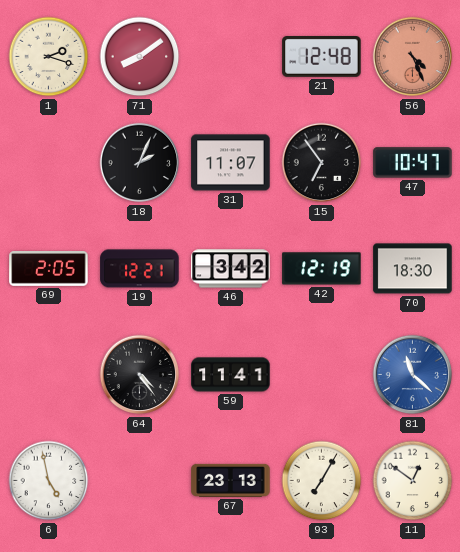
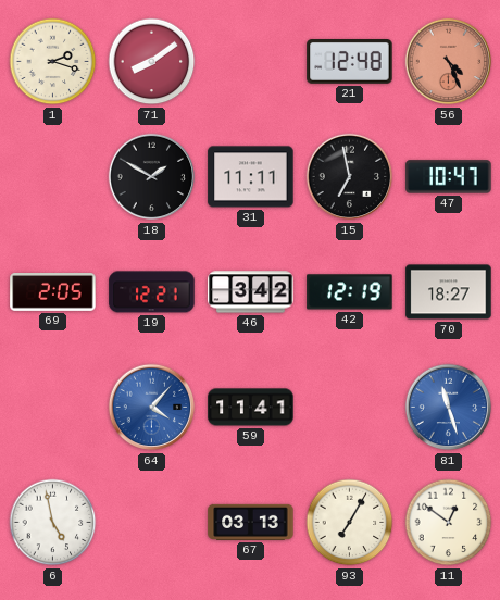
18: 2:04 -> 1:50 (152, 177)
31: 11:07 -> 11:11 (251, 177)
15: 6:54 -> 6:58 (350, 177)
70: 18:30 -> 18:27 (449, 292)
64: 4:24 -> 4:07 (152, 408)
64 dial: black -> blue (152, 408)
81: 11:22 -> 11:27 (449, 408)
67: 23:13 -> 03:13 (251, 522)
